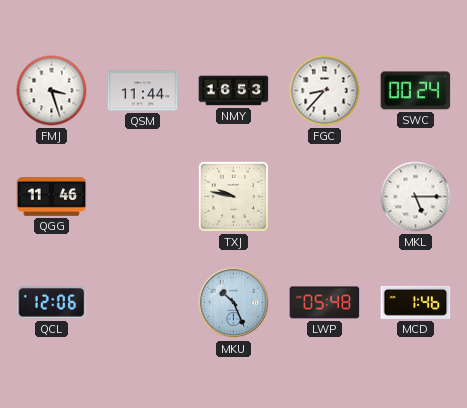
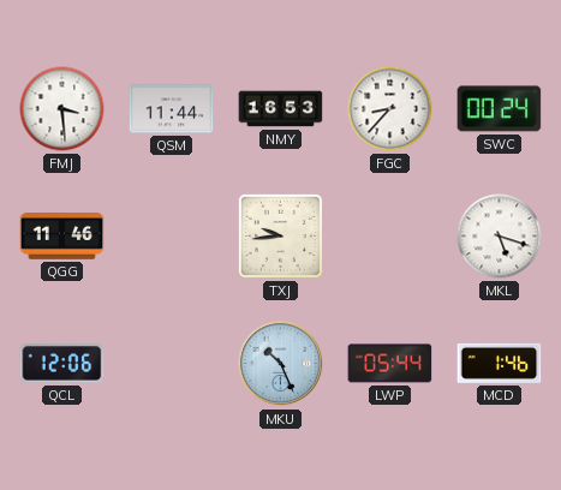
FMJ: 3:27 -> 3:29 (62, 109)
TXJ: 9:47 -> 9:44 (280, 235)
MKL: 5:15 -> 5:18 (500, 237)
LWP: 05:48 -> 05:44 (390, 364)
